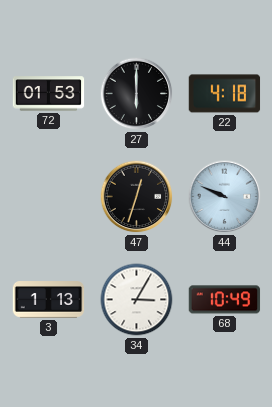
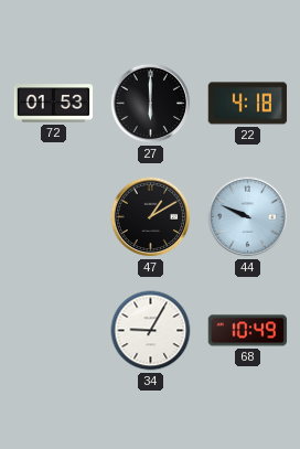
47: 12:33 -> 1:10 (151, 217)
3: 1:13 -> none (49, 300)
34: 3:05 -> 9:05 (151, 331)
